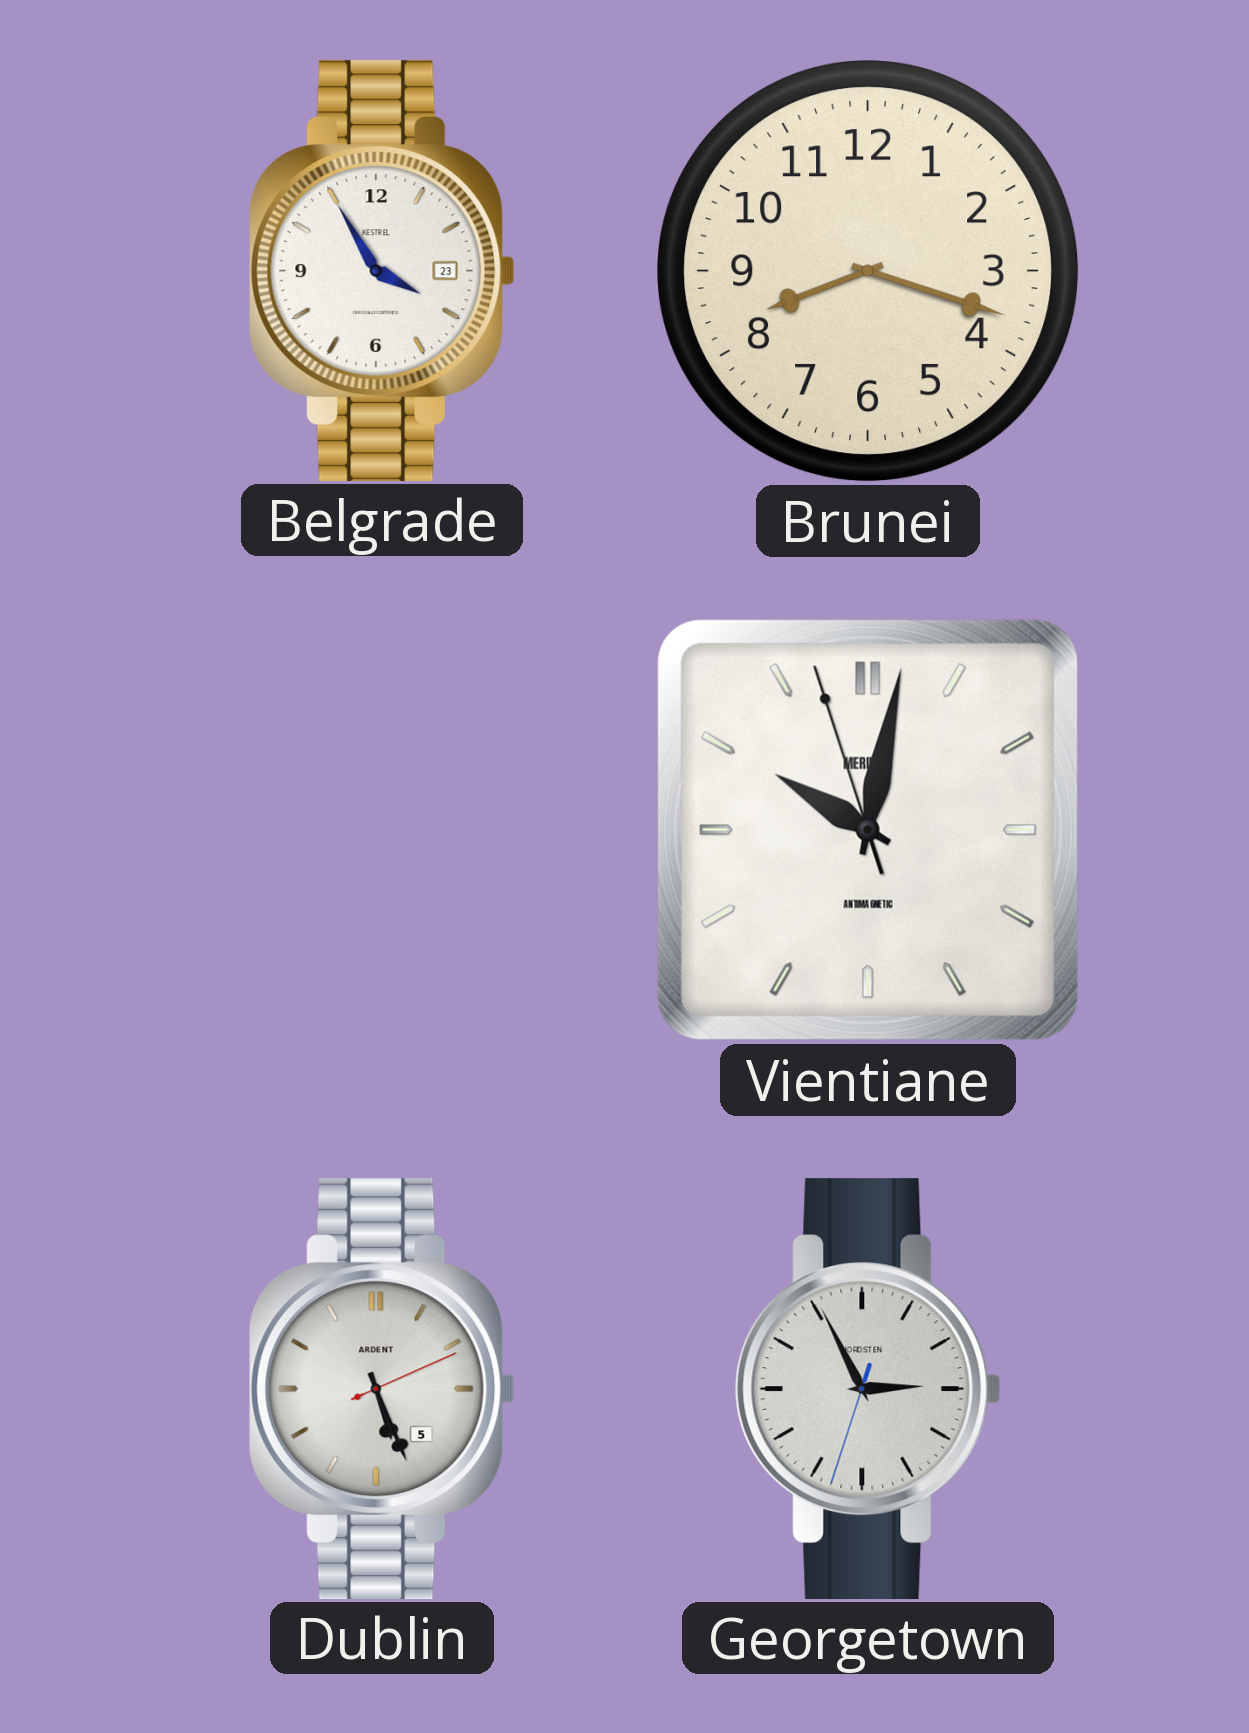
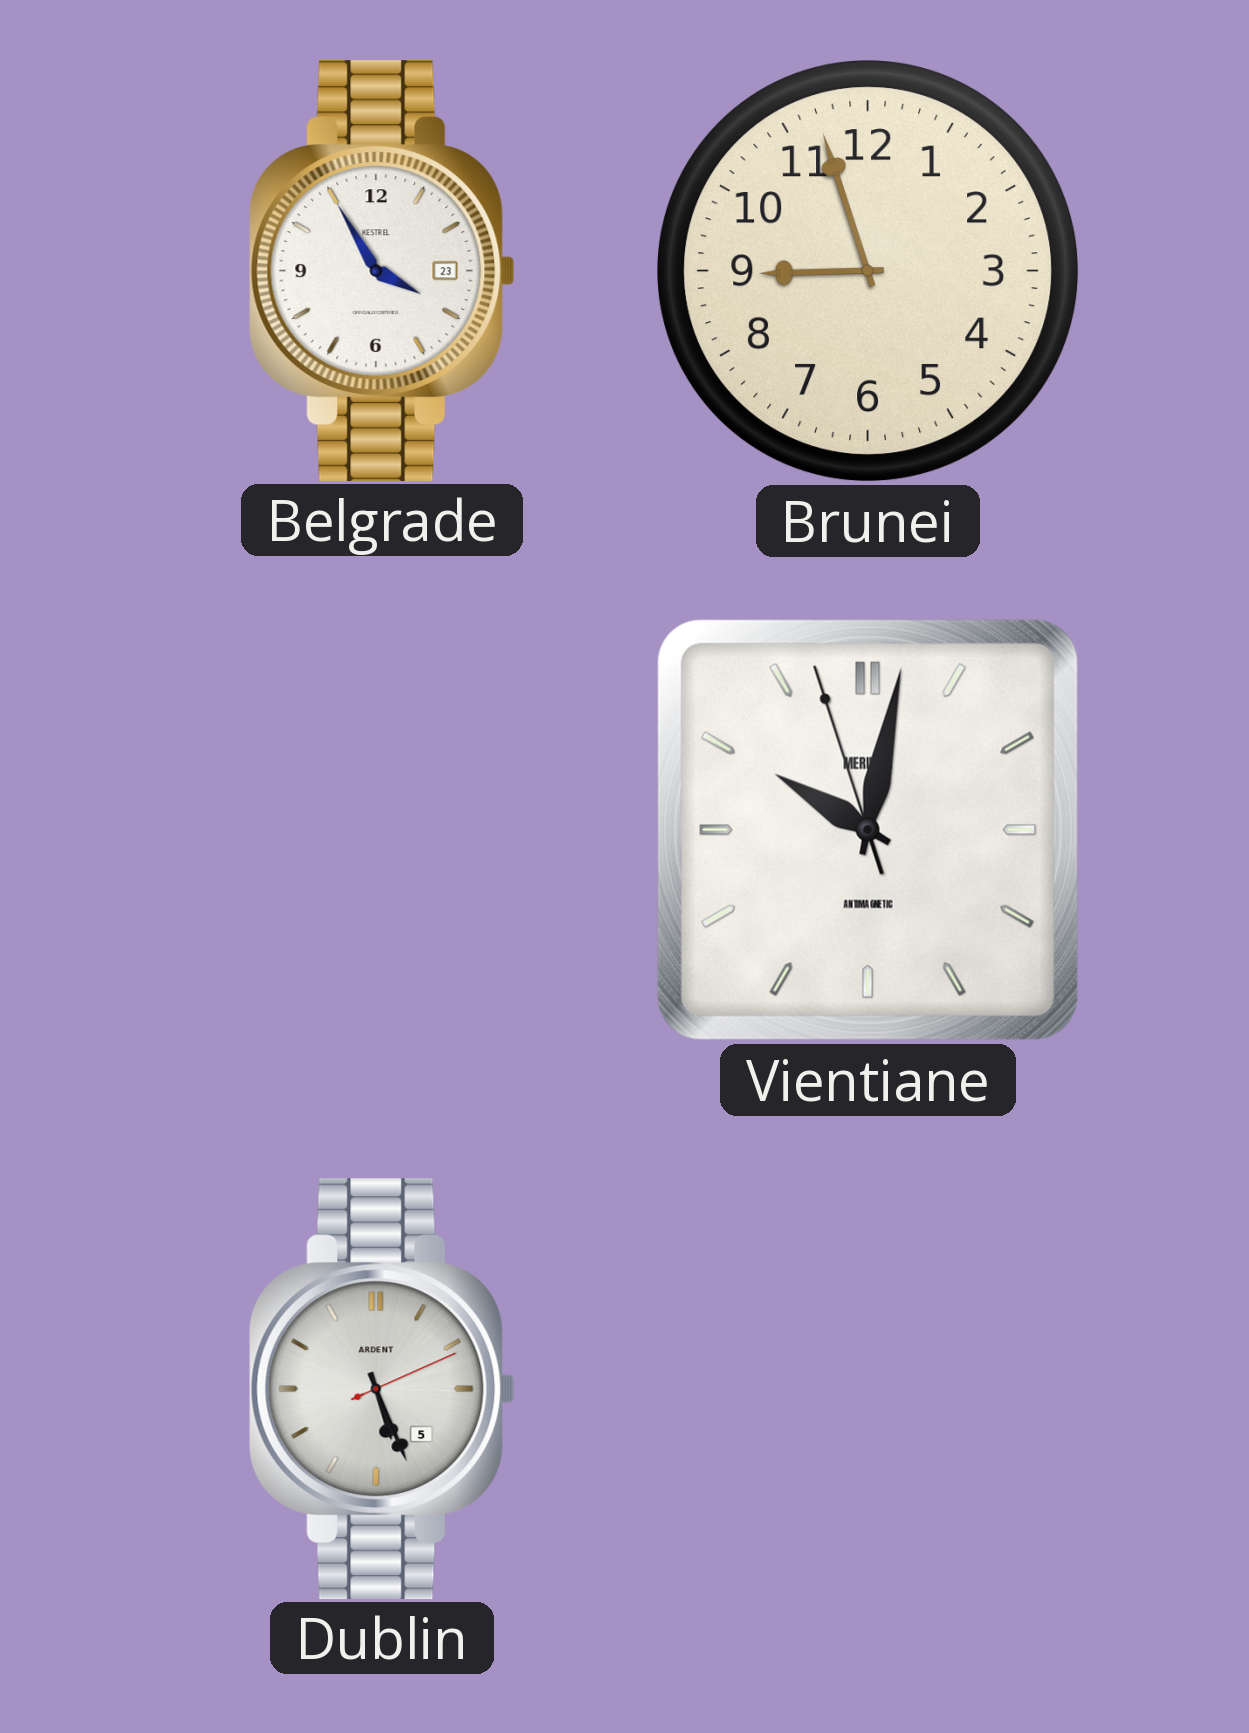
Brunei: 8:18 -> 8:57 (868, 271)
Georgetown: 2:55 -> none (868, 1389)
